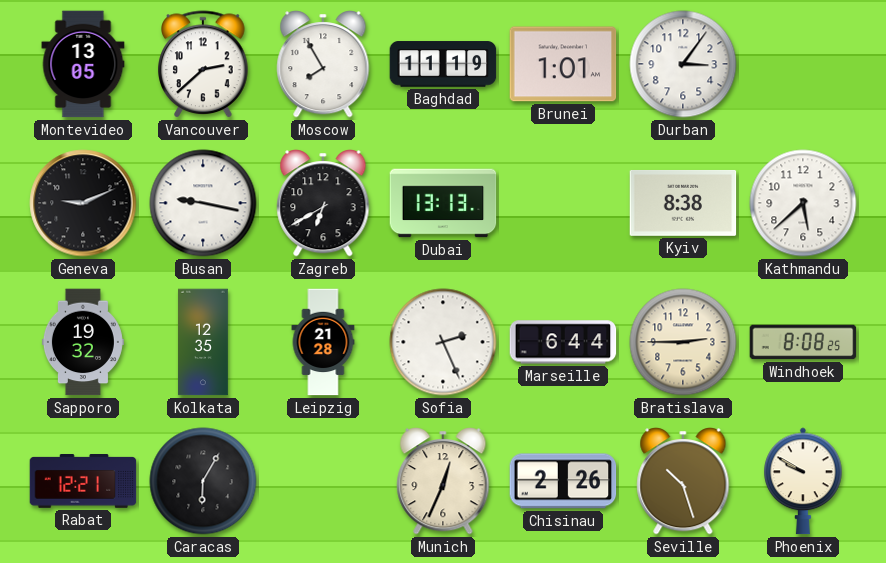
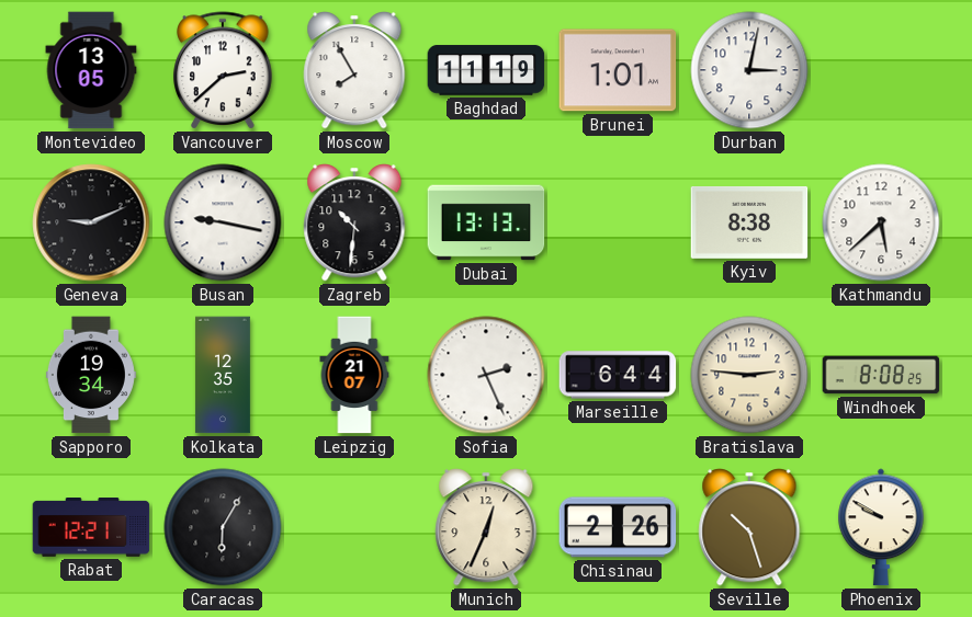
Durban: 3:06 -> 3:02 (749, 70)
Zagreb: 6:40 -> 10:31 (354, 222)
Sapporo: 19:32 -> 19:34 (91, 375)
Leipzig: 21:28 -> 21:07 (354, 375)
Bratislava: 2:45 -> 2:46 (749, 375)
